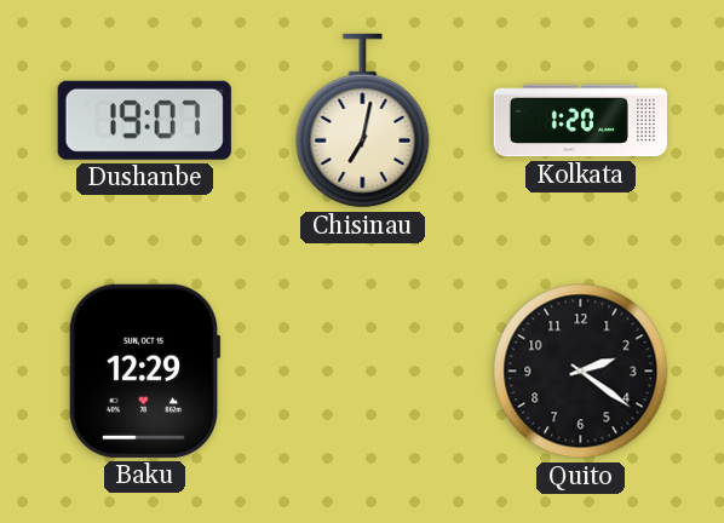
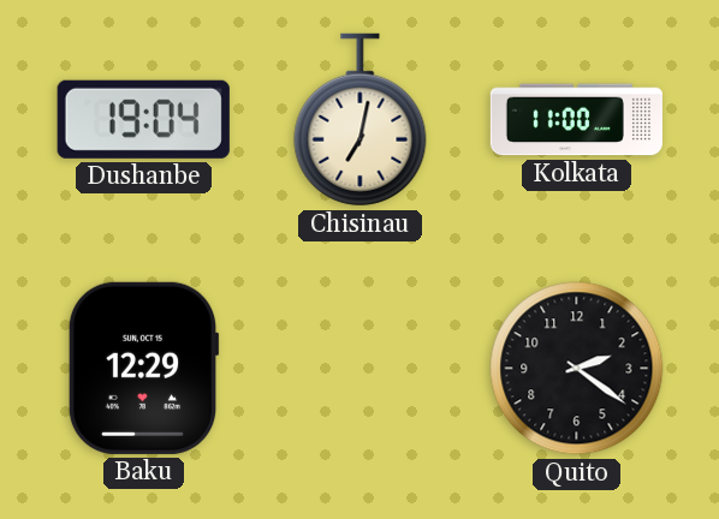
Dushanbe: 19:07 -> 19:04 (143, 119)
Kolkata: 1:20 -> 11:00 (576, 120)
